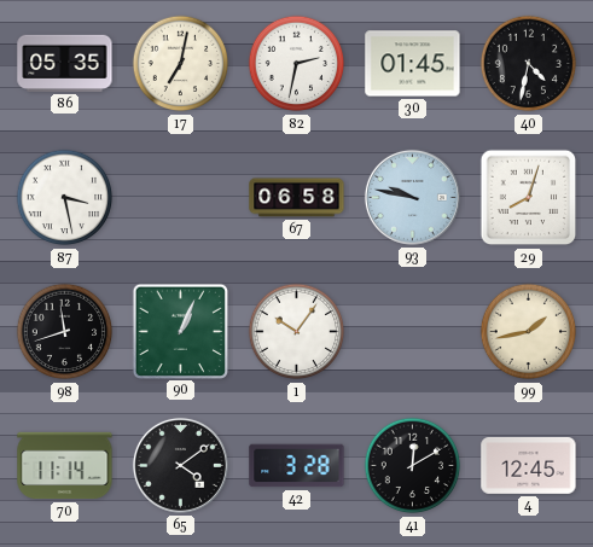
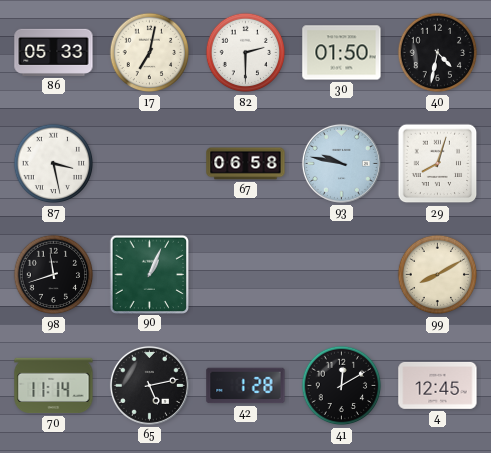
86: 05:35 -> 05:33 (54, 52)
82: 2:32 -> 2:30 (246, 53)
30: 01:45 -> 01:50 (342, 53)
1: 10:06 -> none (297, 332)
99: 1:43 -> 8:10 (438, 275)
65: 4:09 -> 5:13 (149, 385)
42: 3:28 -> 1:28 (246, 386)
